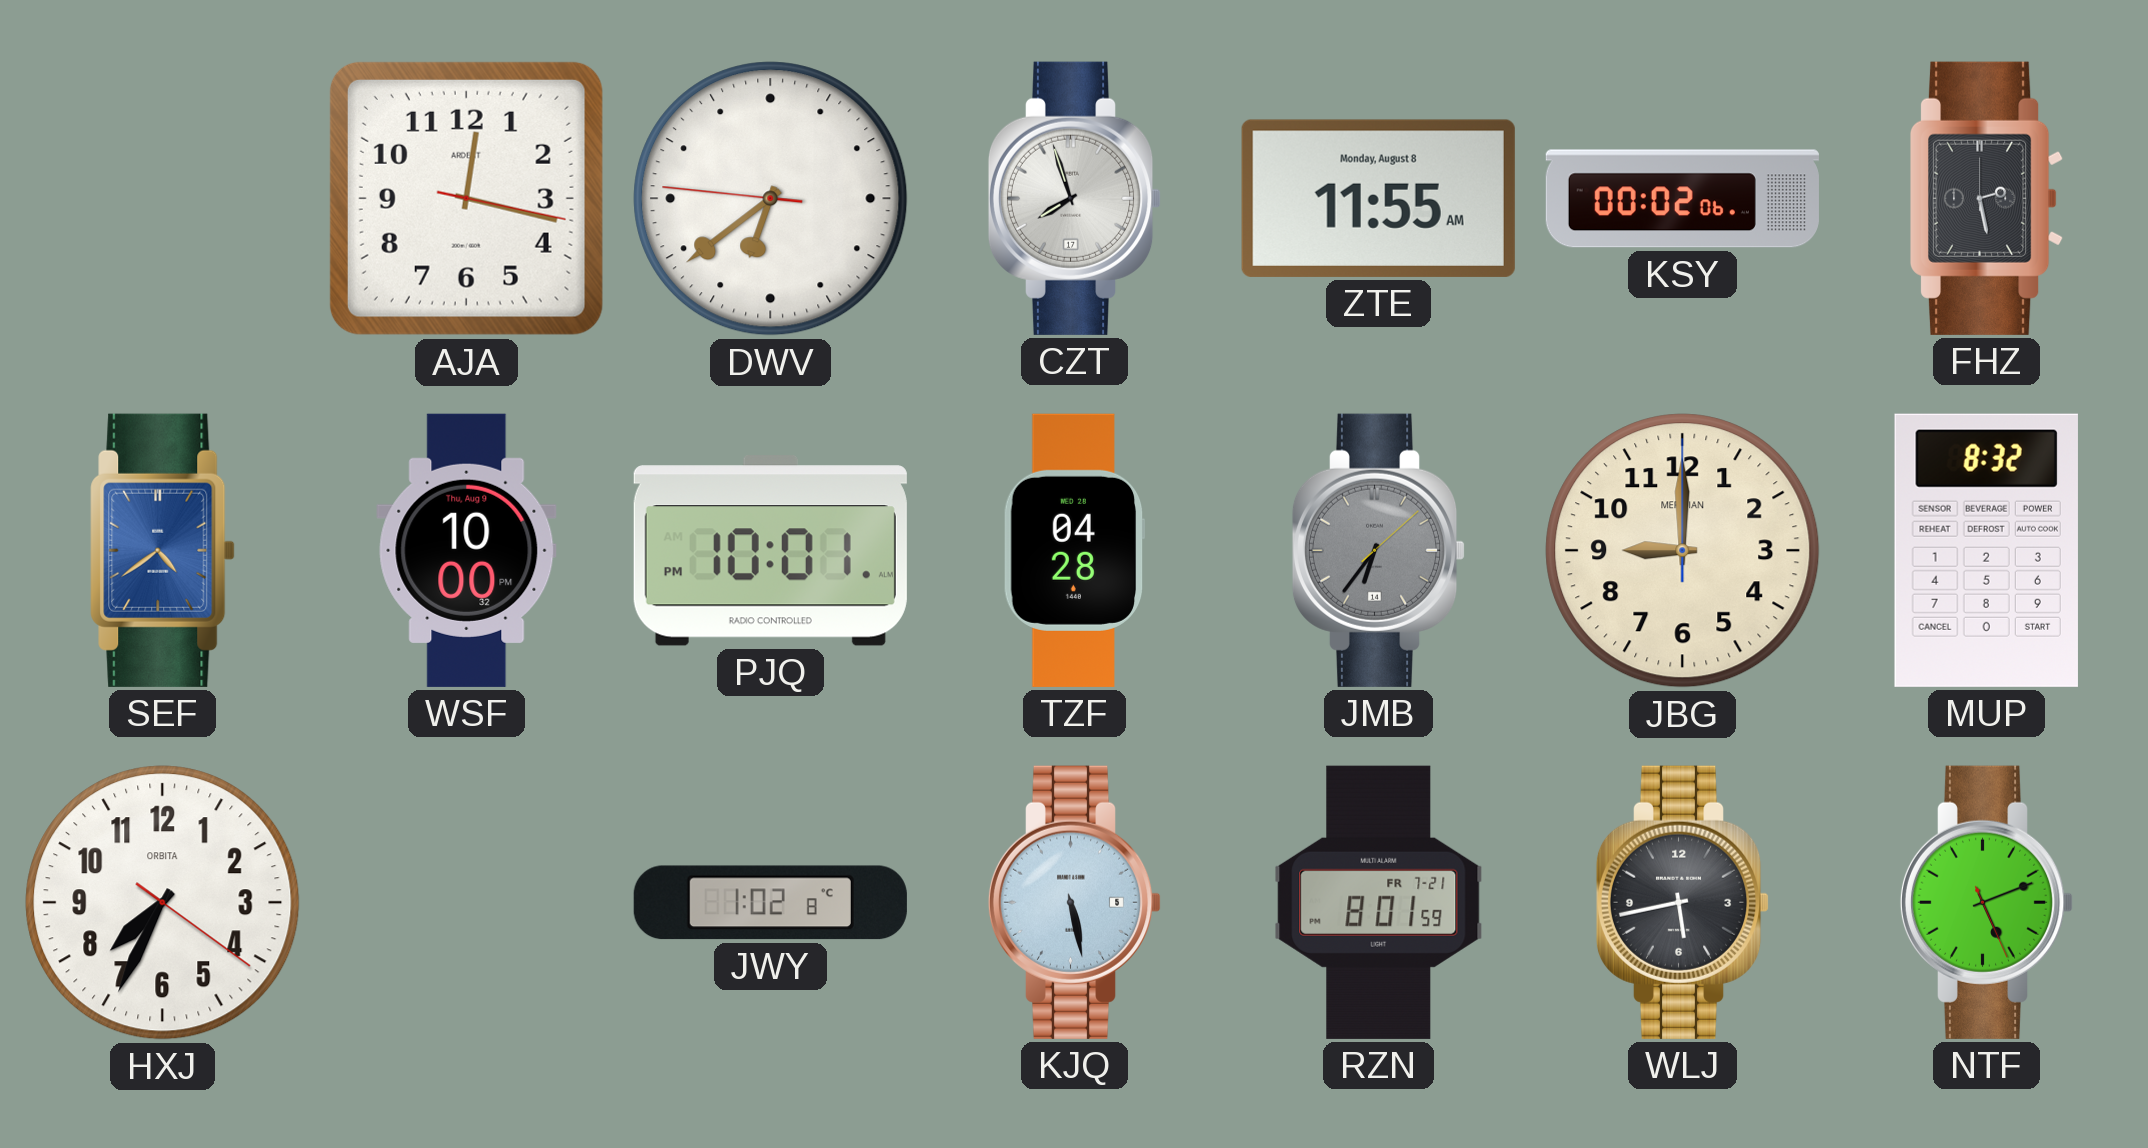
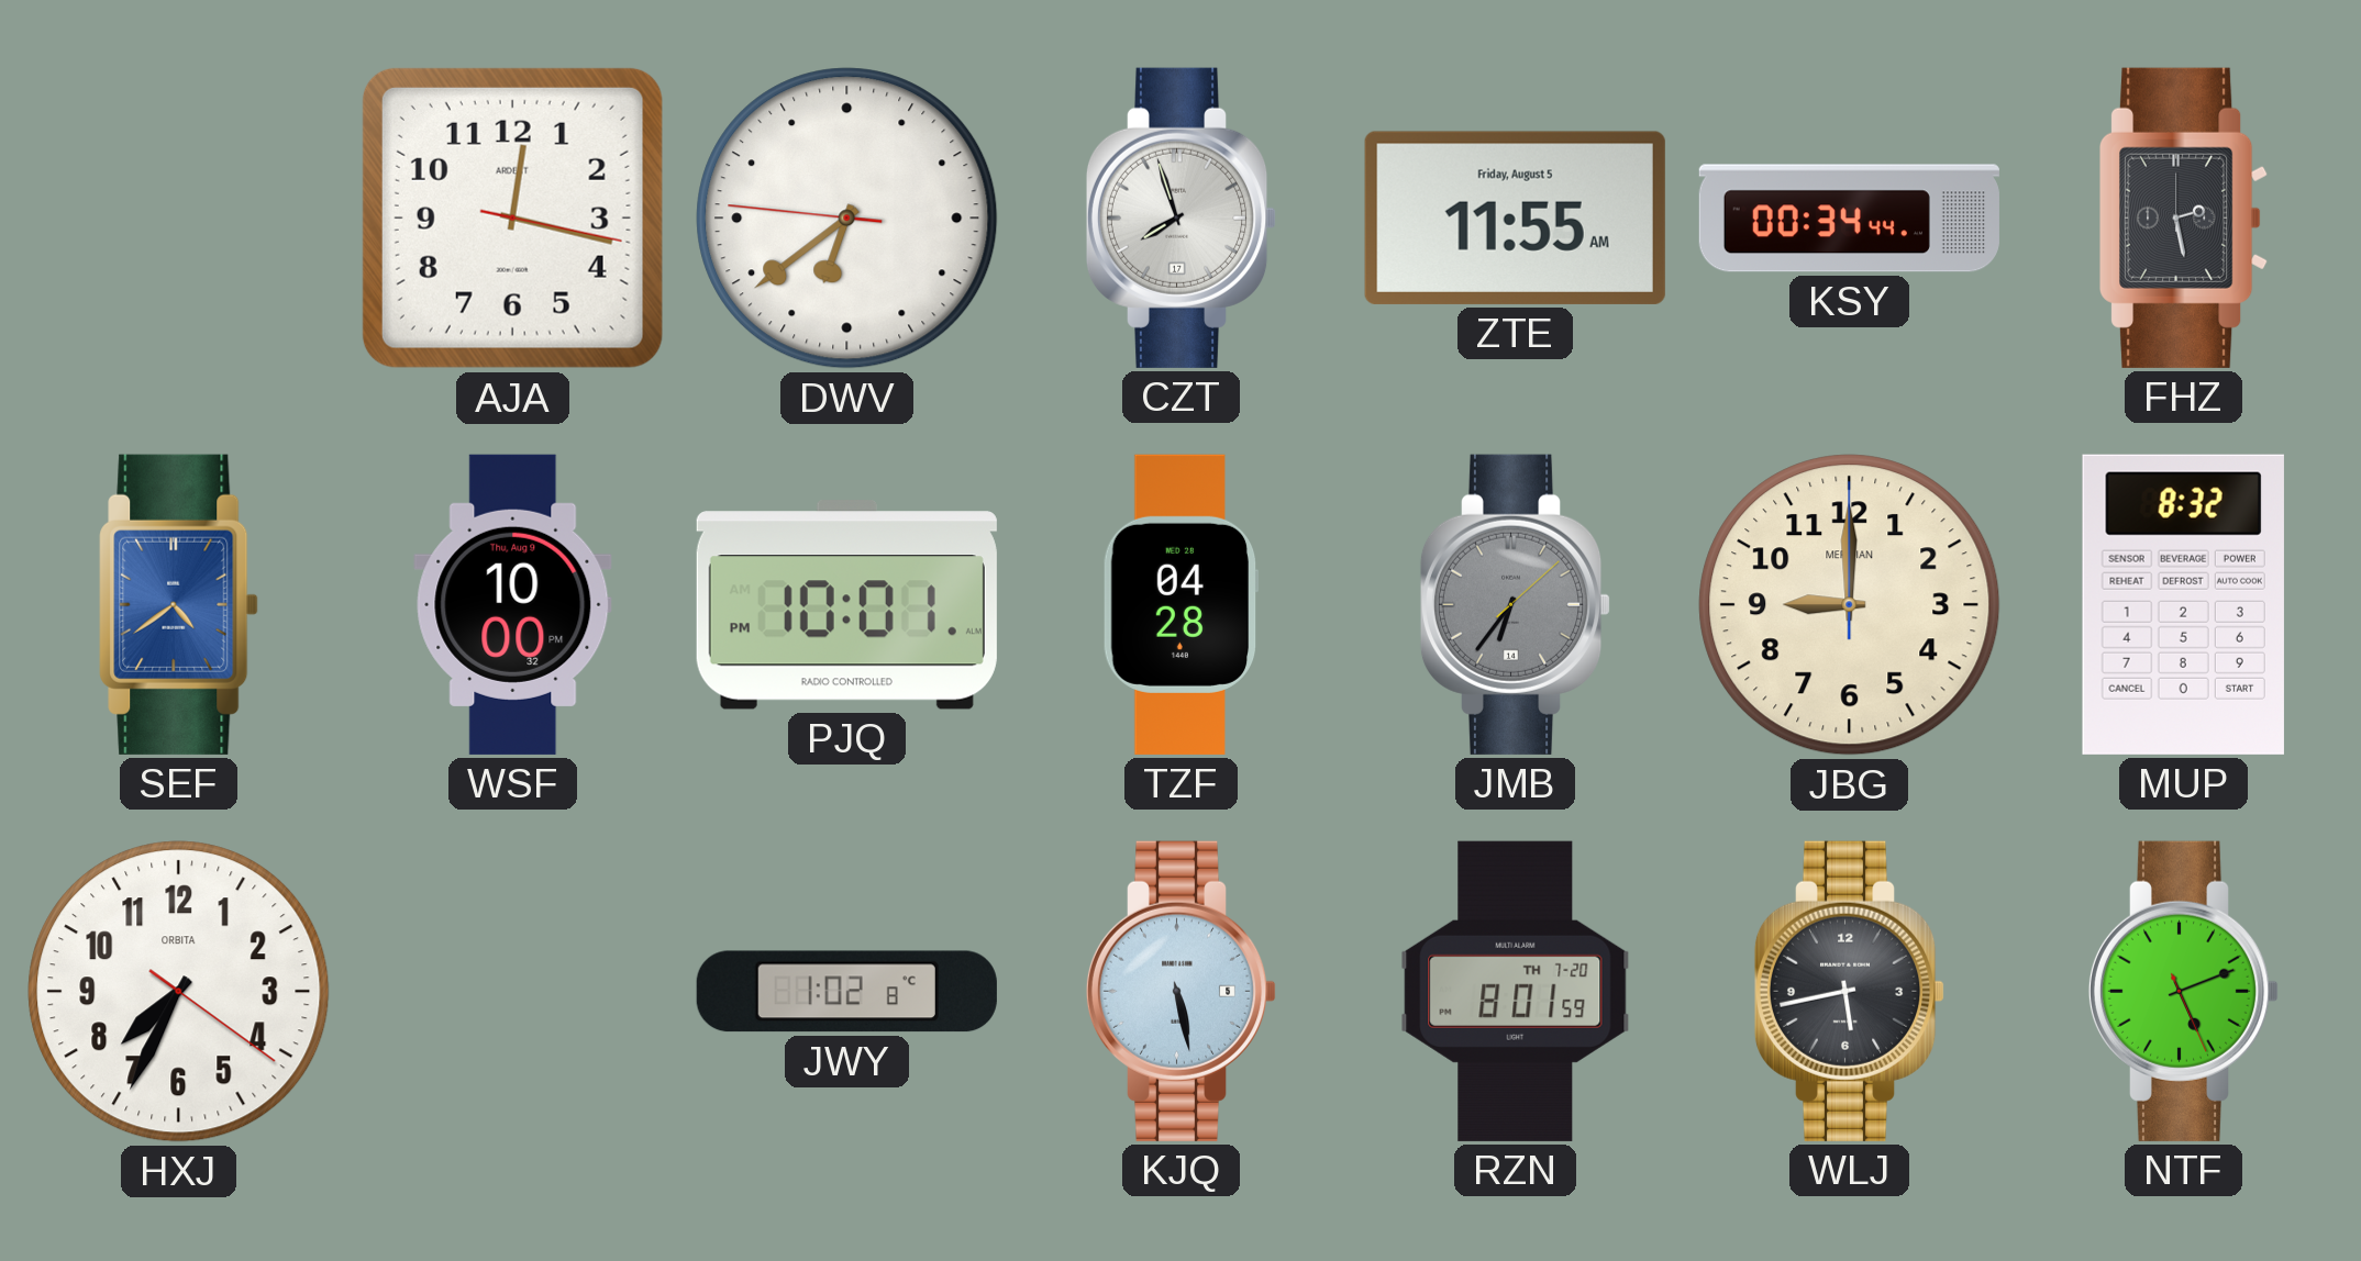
ZTE date: Monday, August 8 -> Friday, August 5 (1515, 217)
KSY: 00:02 -> 00:34 (1849, 219)
RZN date: FR 7-21 -> TH 7-20 (1516, 991)
